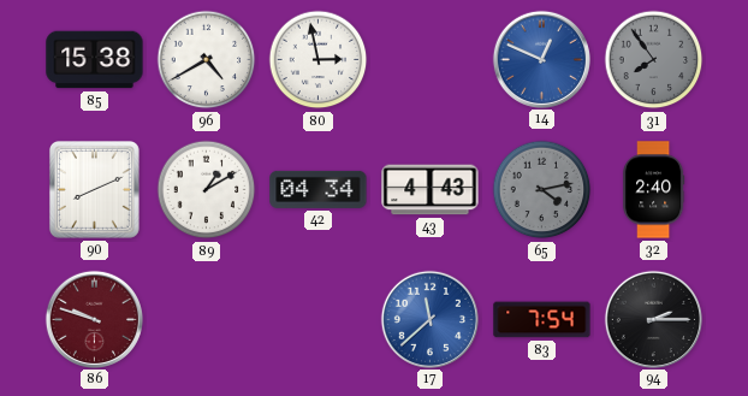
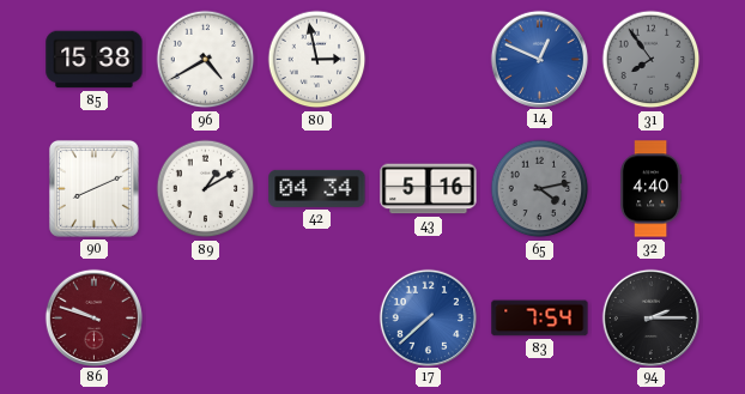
43: 4:43 -> 5:16 (429, 189)
32: 2:40 -> 4:40 (650, 189)
17: 11:38 -> 7:38 (428, 317)
